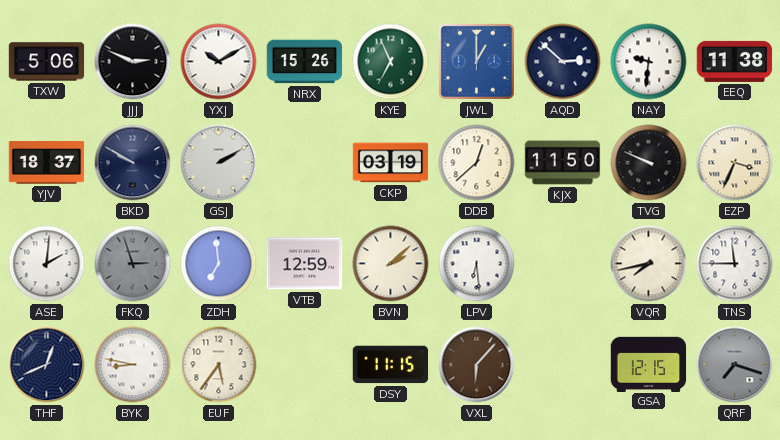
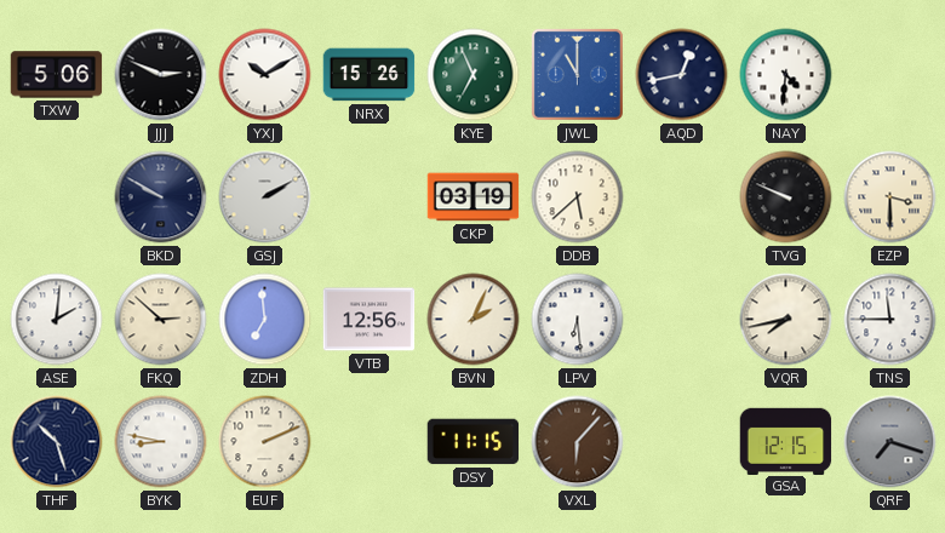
JWL: 1:00 -> 11:00 (577, 74)
AQD: 2:52 -> 12:43 (682, 75)
NAY: 9:31 -> 4:31 (786, 75)
EEQ: 11:38 -> none (735, 61)
YJV: 18:37 -> none (47, 163)
DDB: 12:38 -> 5:38 (578, 197)
KJX: 11:50 -> none (563, 163)
EZP: 3:34 -> 3:30 (890, 197)
FKQ: 2:57 -> 2:52 (161, 320)
FKQ dial: grey -> cream (161, 320)
VTB: 12:59 -> 12:56 (370, 320)
BVN: 2:08 -> 2:04 (474, 320)
THF: 12:41 -> 10:27 (57, 442)
EUF: 5:36 -> 2:11 (265, 442)
